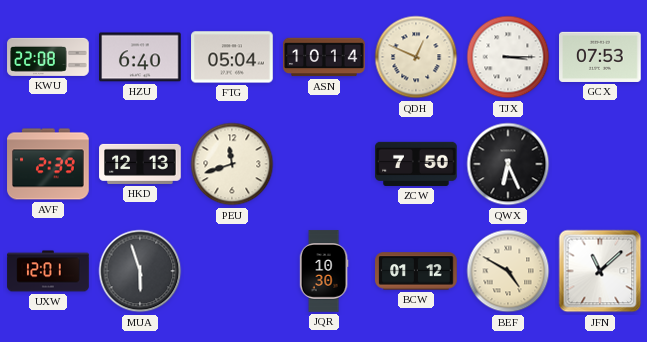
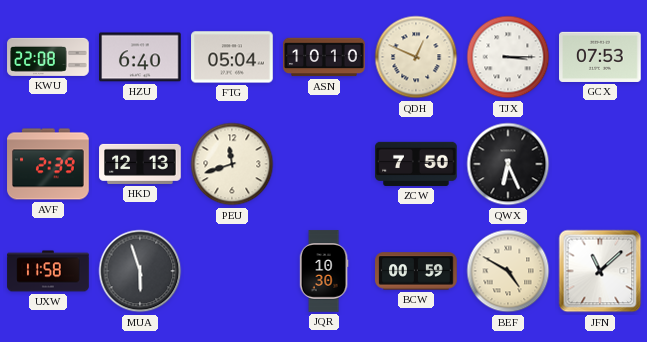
ASN: 10:14 -> 10:10 (324, 57)
UXW: 12:01 -> 11:58 (48, 271)
BCW: 01:12 -> 00:59 (416, 271)
